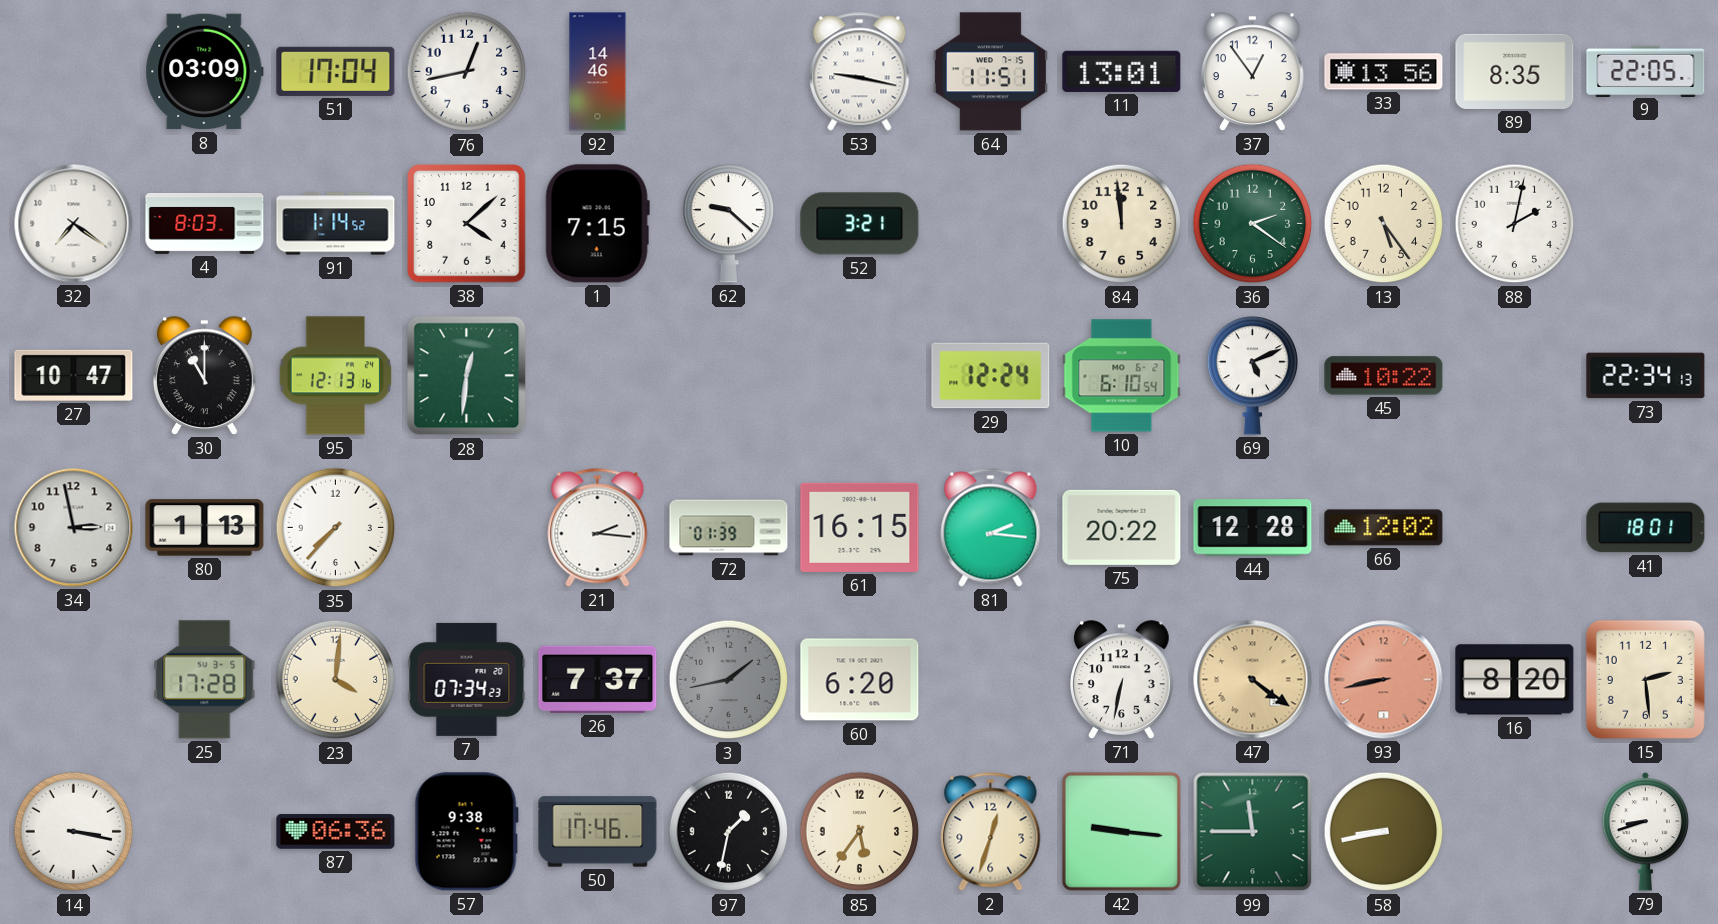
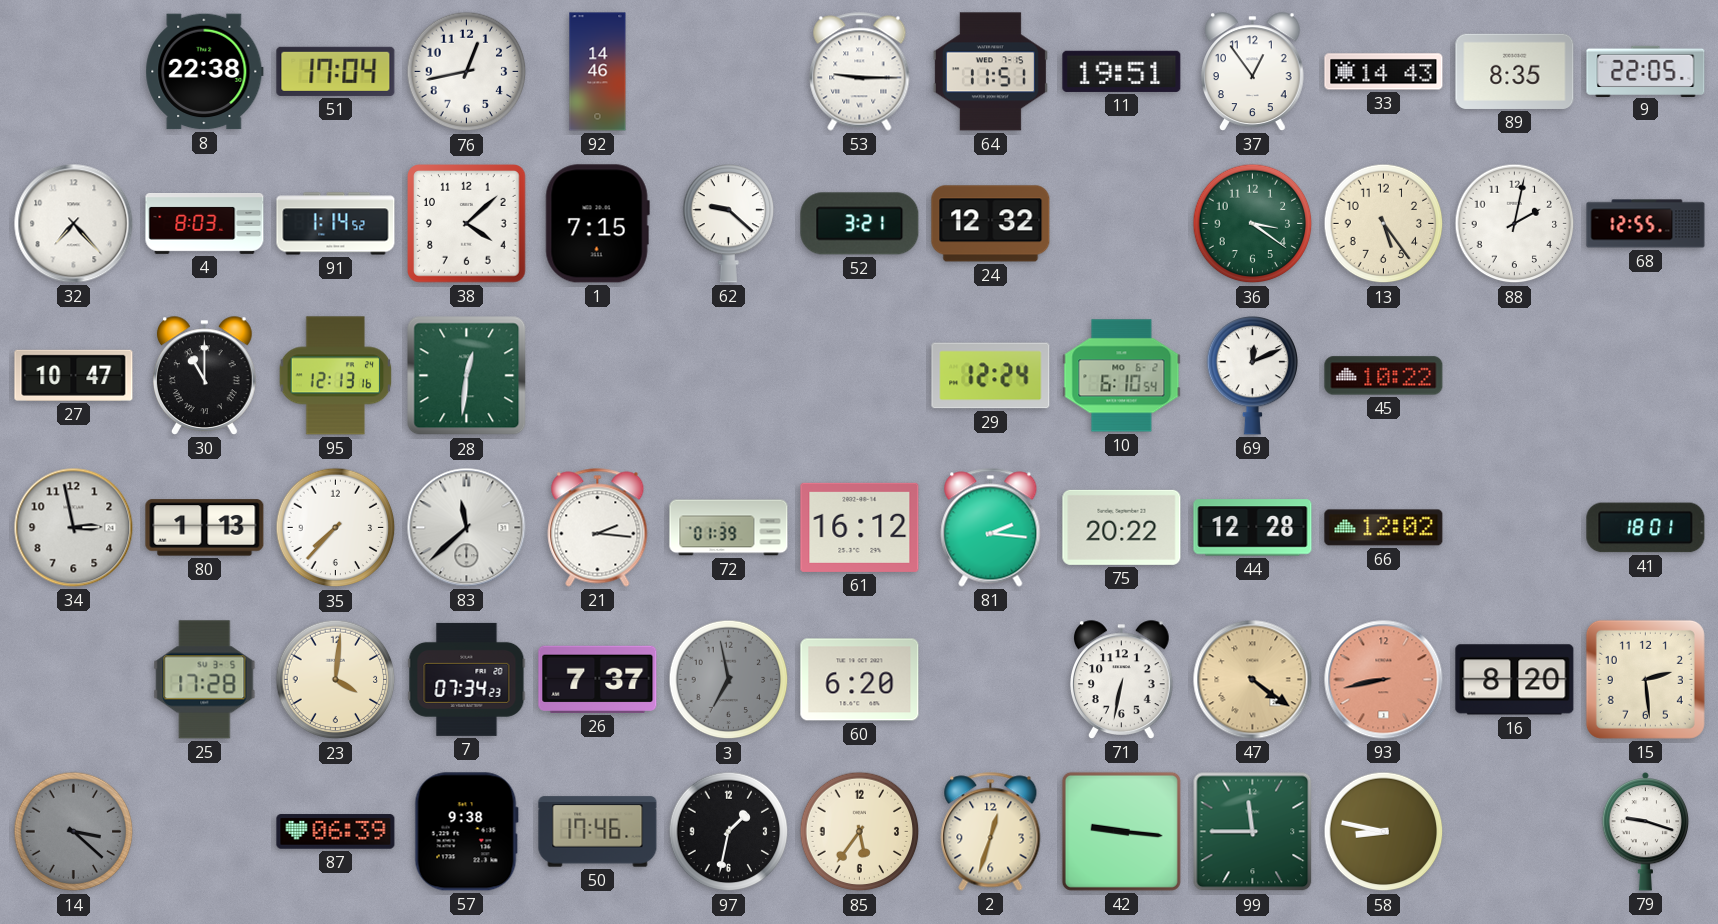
8: 03:09 -> 22:38 (205, 72)
53: 9:17 -> 9:15 (860, 72)
11: 13:01 -> 19:51 (1122, 71)
33: 13:56 -> 14:43 (1384, 72)
32: 7:21 -> 7:23 (74, 224)
24: none -> 12:32 (991, 224)
84: 11:59 -> none (1122, 224)
36: 2:21 -> 3:21 (1253, 224)
68: none -> 12:55 (1646, 224)
69: 5:11 -> 12:11 (1253, 376)
73: 22:34 -> none (1646, 376)
83: none -> 11:38 (467, 528)
61: 16:15 -> 16:12 (860, 527)
3: 1:43 -> 6:58 (729, 680)
14: 3:17 -> 3:22 (74, 832)
14 dial: white -> grey (74, 832)
87: 06:36 -> 06:39 (336, 832)
58: 8:43 -> 8:47 (1384, 832)
79: 8:42 -> 9:18 (1646, 831)
